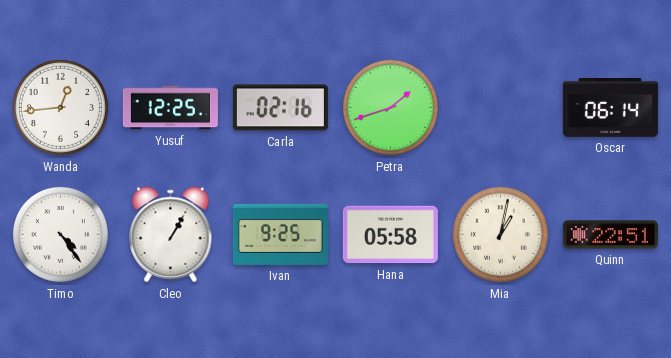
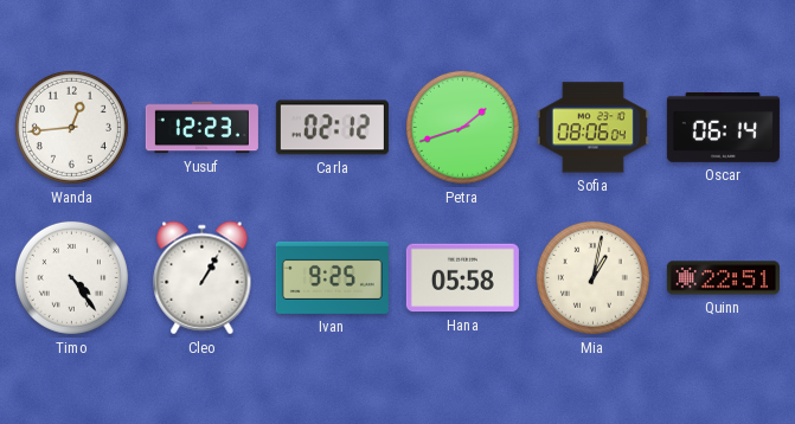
Yusuf: 12:25 -> 12:23 (201, 128)
Carla: 02:16 -> 02:12 (332, 128)
Sofia: none -> 08:06 (592, 128)
